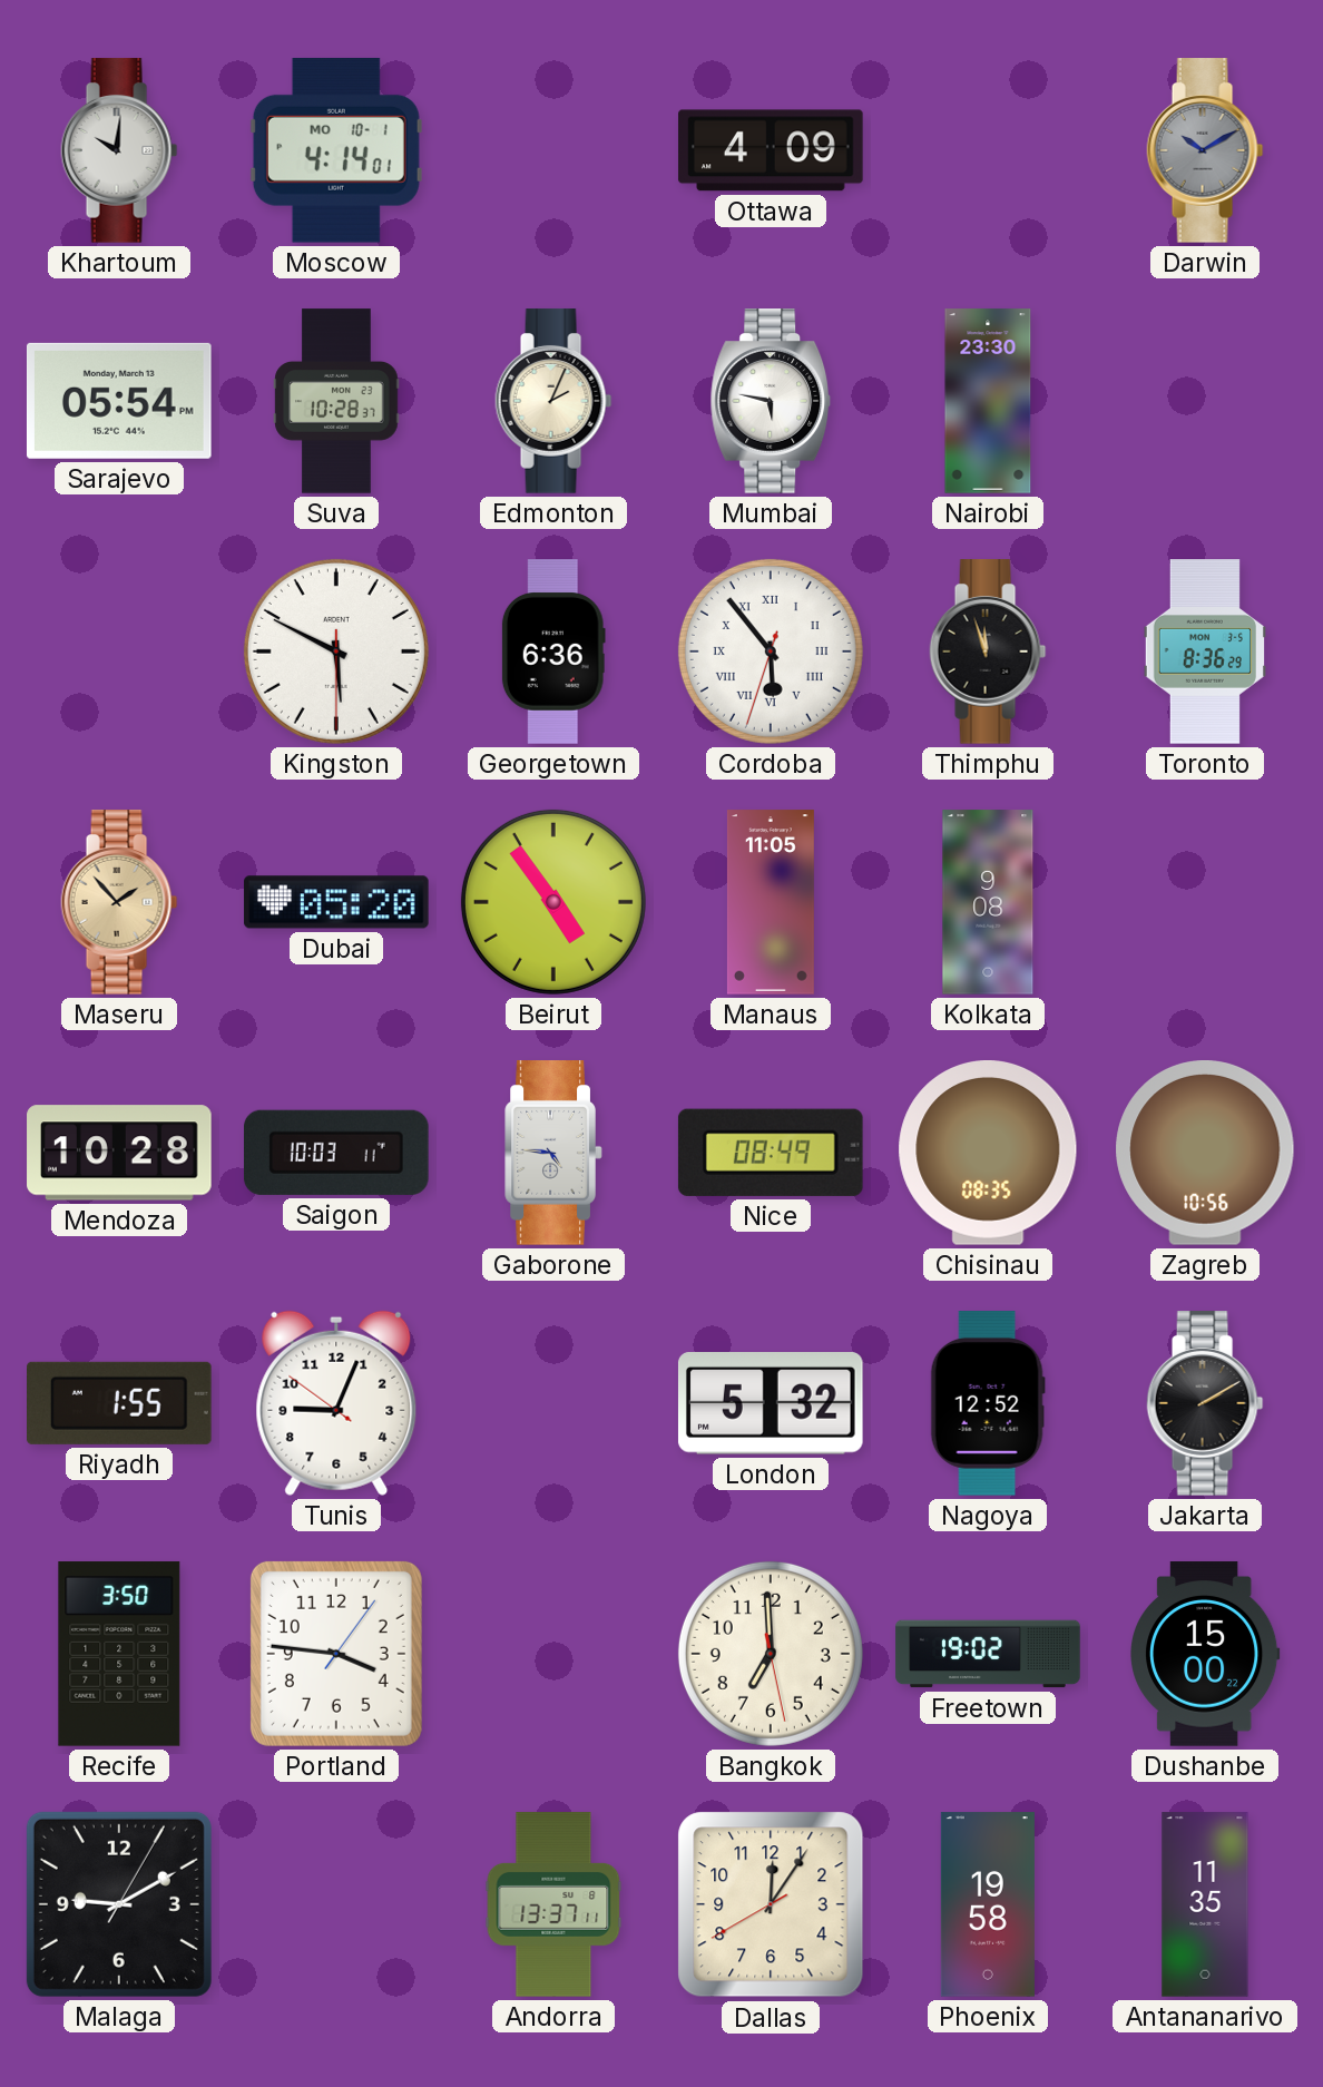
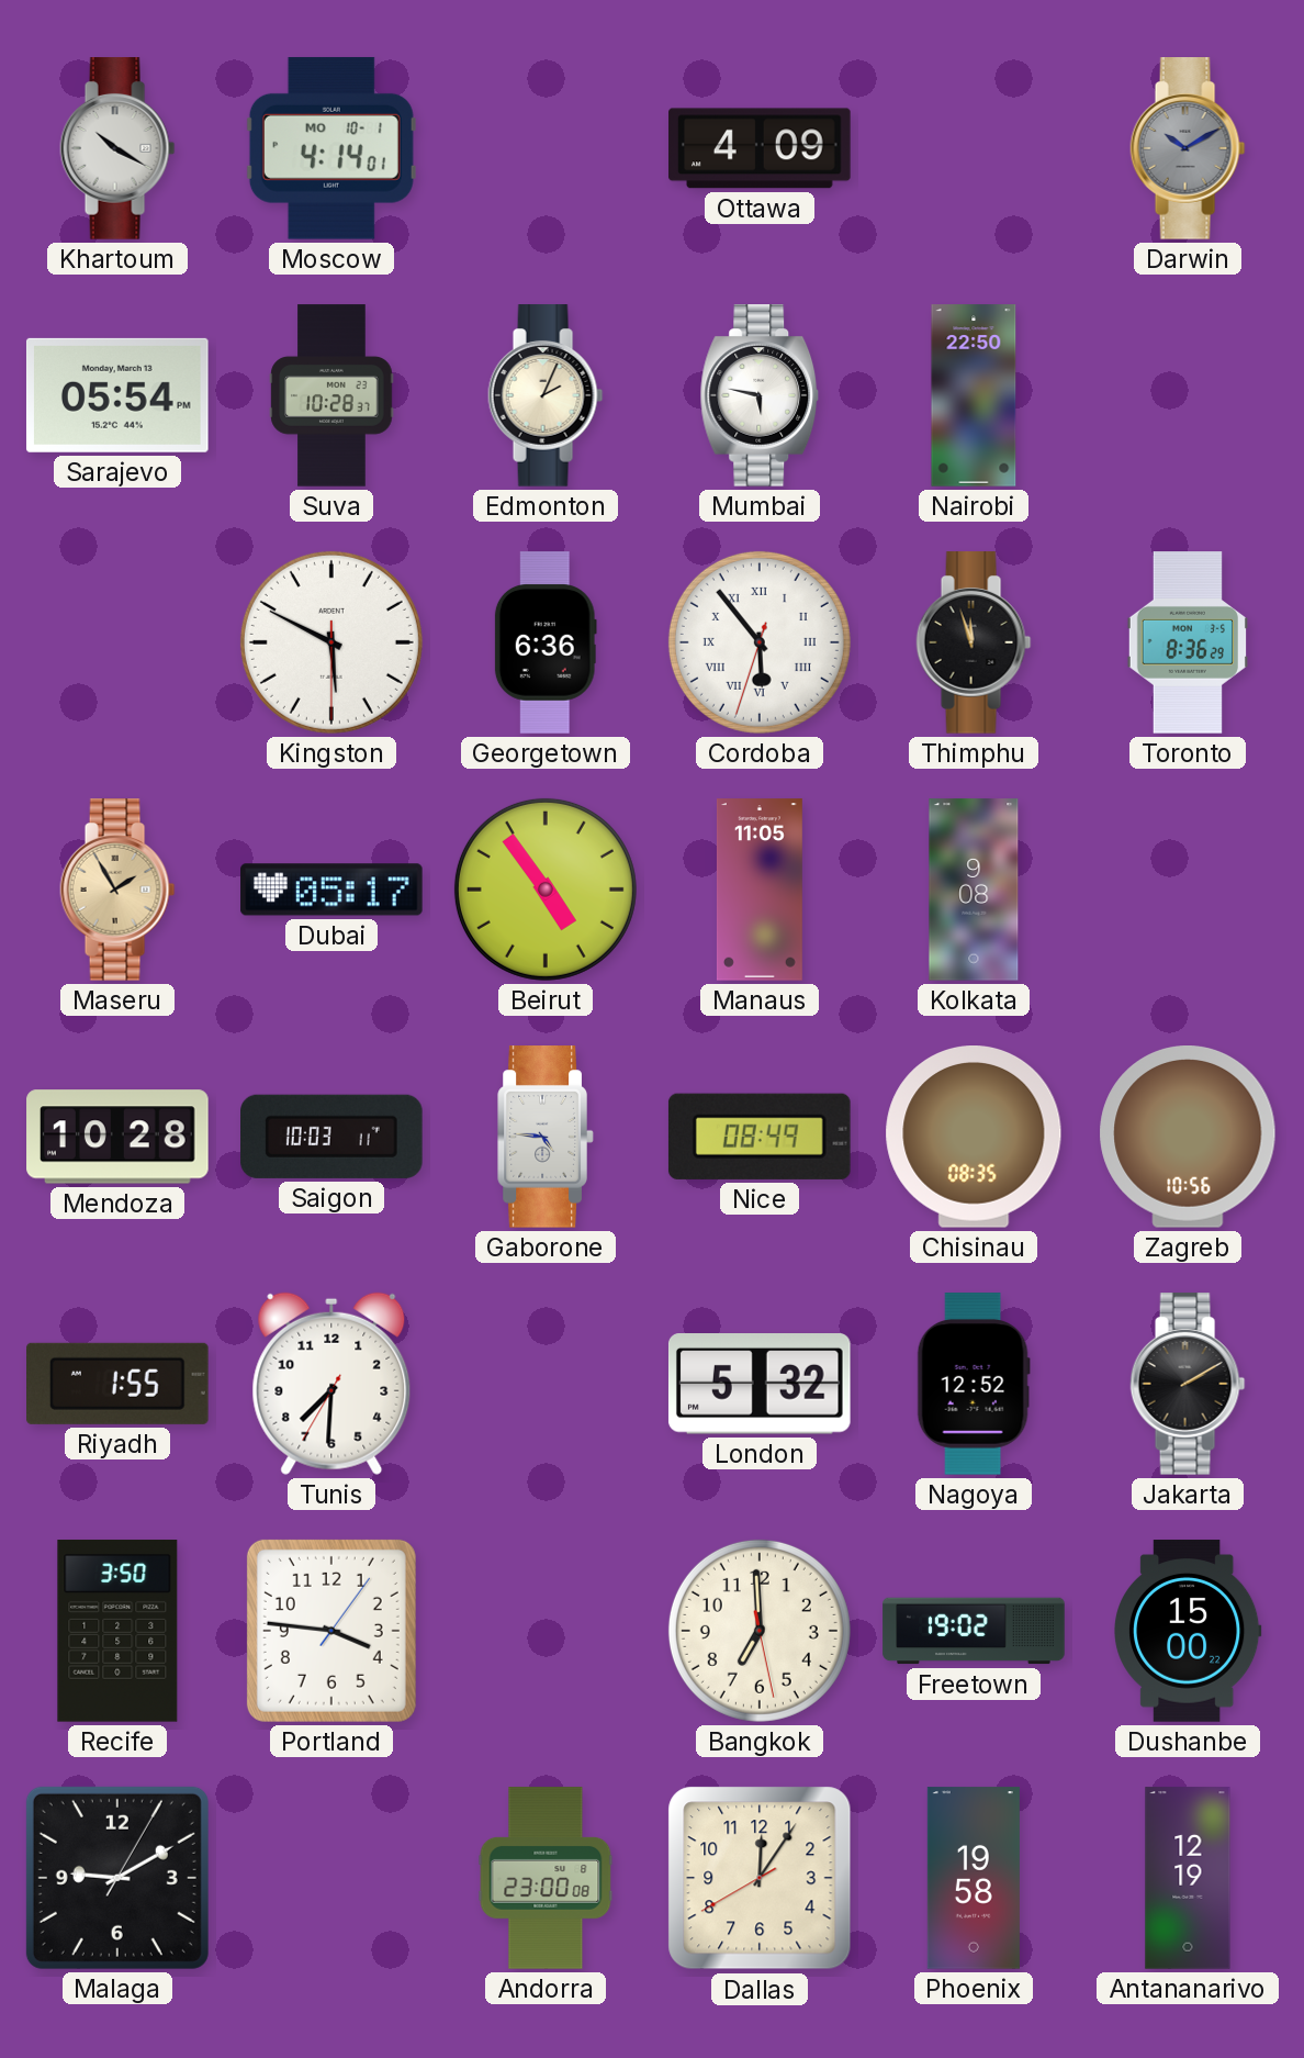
Khartoum: 10:01 -> 10:20 (117, 148)
Nairobi: 23:30 -> 22:50 (974, 395)
Maseru: 1:53 -> 1:55 (117, 890)
Dubai: 05:20 -> 05:17 (331, 890)
Tunis: 9:03 -> 7:30 (331, 1384)
Andorra: 13:37 -> 23:00 (546, 1878)
Antananarivo: 11:35 -> 12:19 (1188, 1878)
